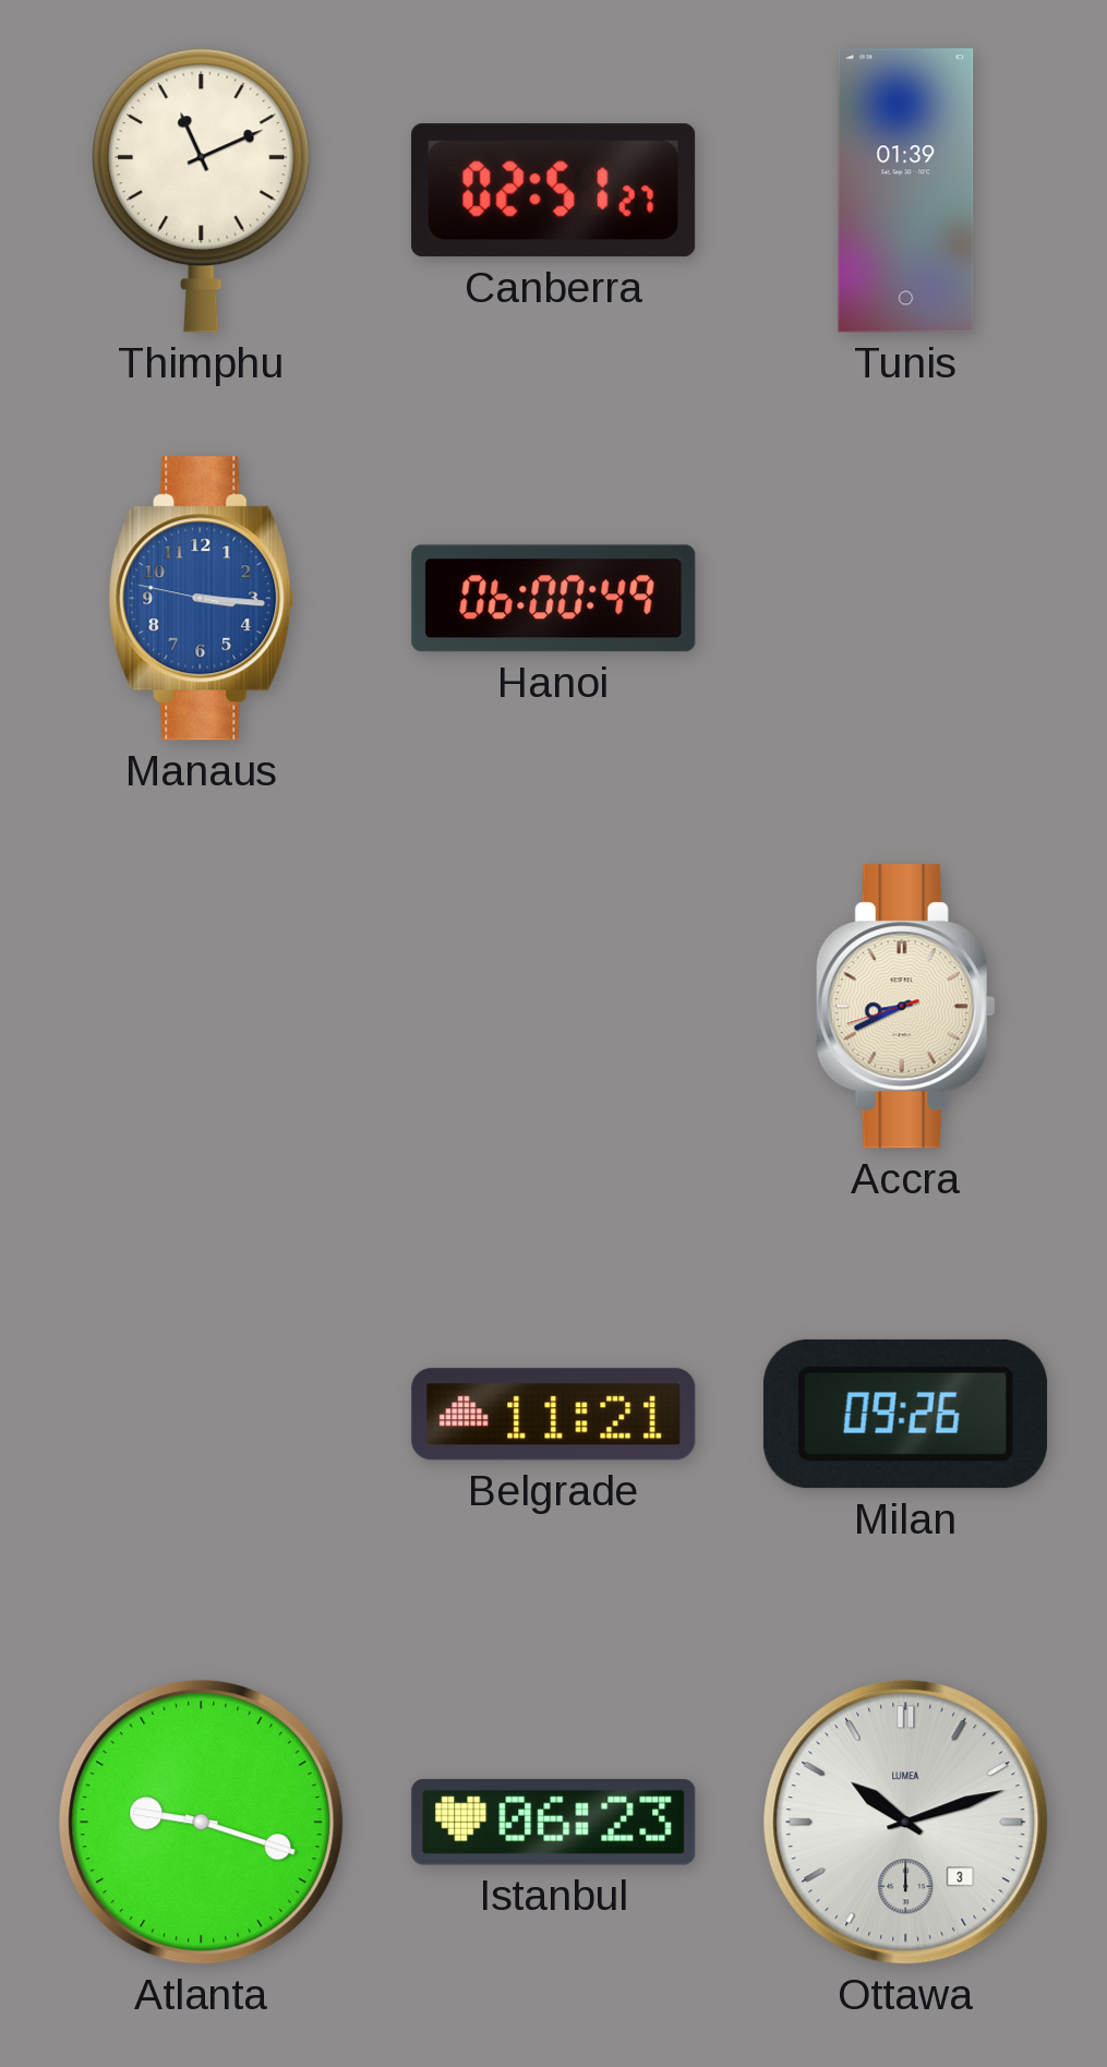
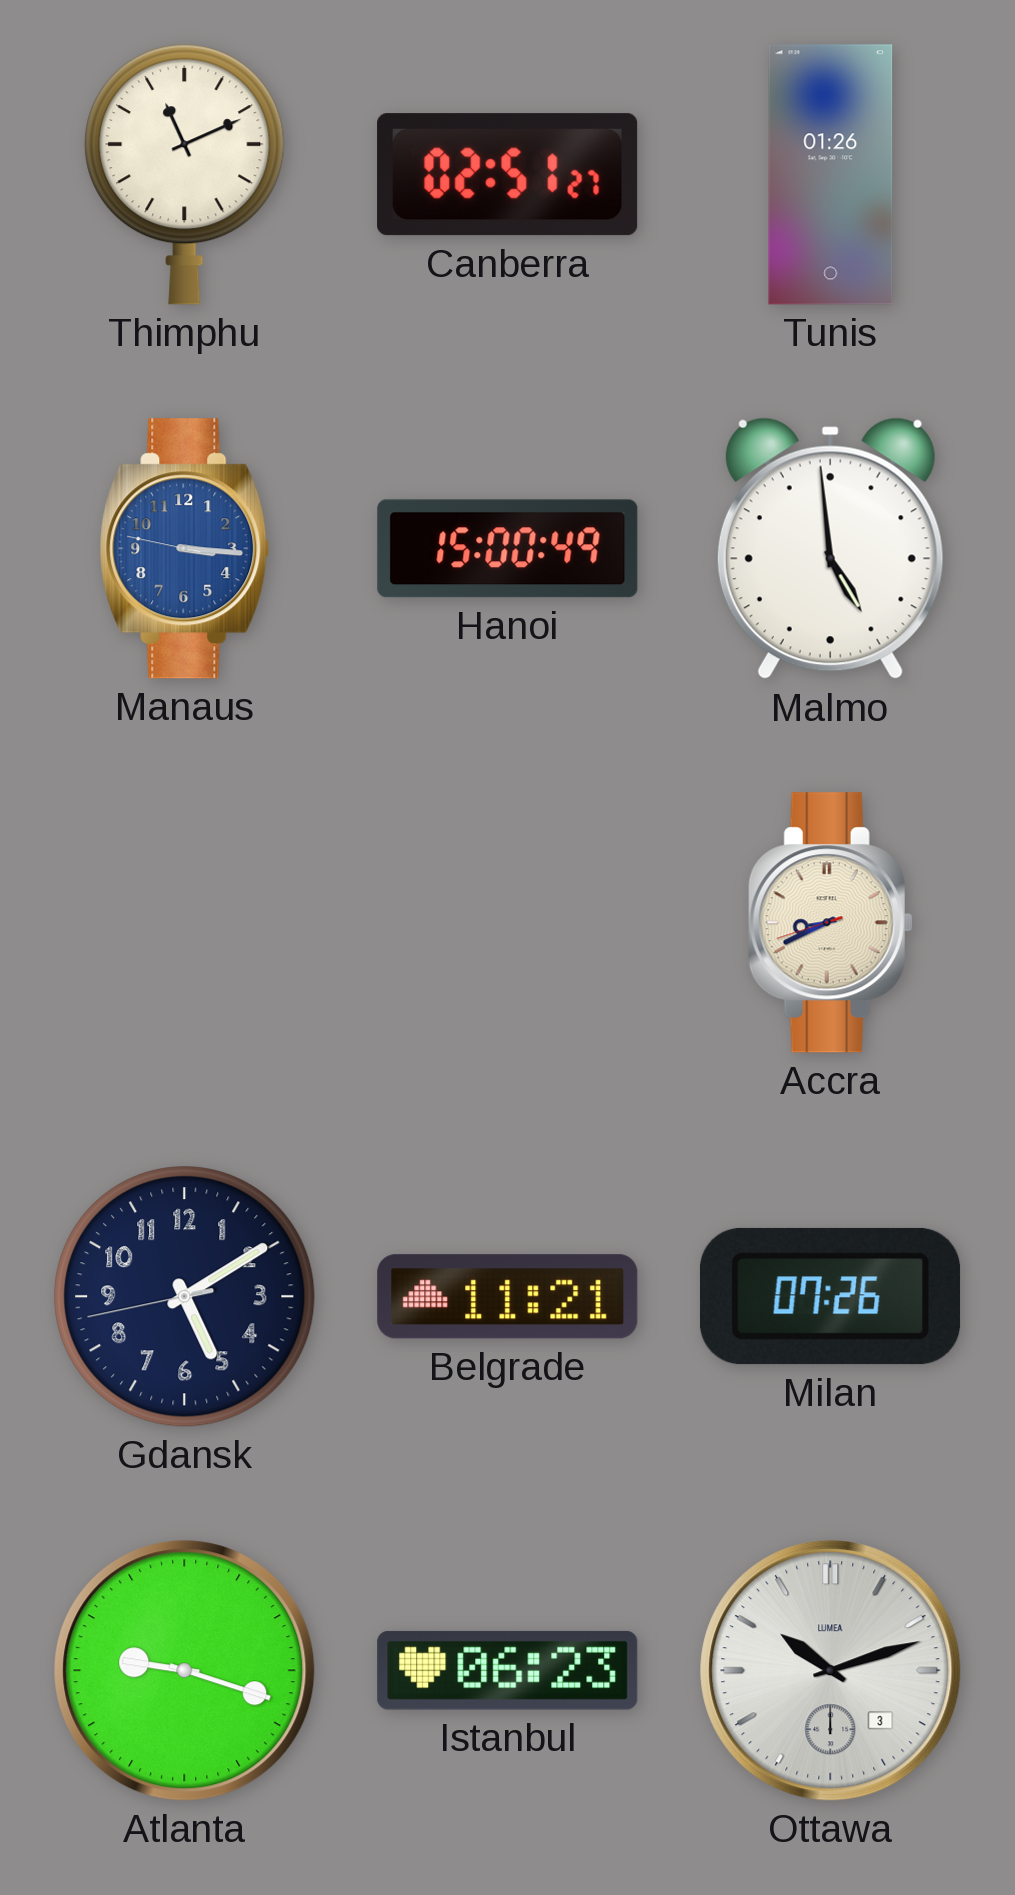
Tunis: 01:39 -> 01:26 (831, 175)
Hanoi: 06:00 -> 15:00 (508, 549)
Malmo: none -> 4:59 (830, 549)
Gdansk: none -> 5:09 (185, 1297)
Milan: 09:26 -> 07:26 (830, 1296)
